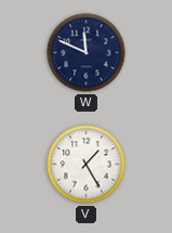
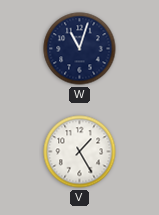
W: 11:49 -> 11:03 (80, 49)
